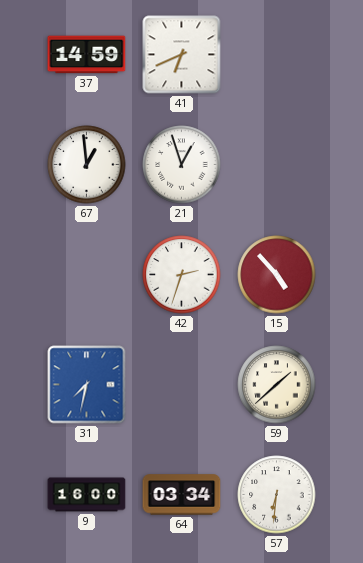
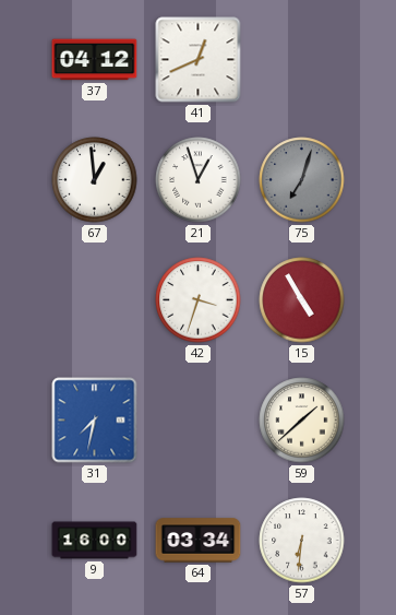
37: 14:59 -> 04:12 (95, 60)
41: 6:41 -> 12:41 (199, 60)
75: none -> 7:03 (302, 180)
42: 2:33 -> 3:33 (199, 300)
15: 4:53 -> 4:55 (302, 300)
